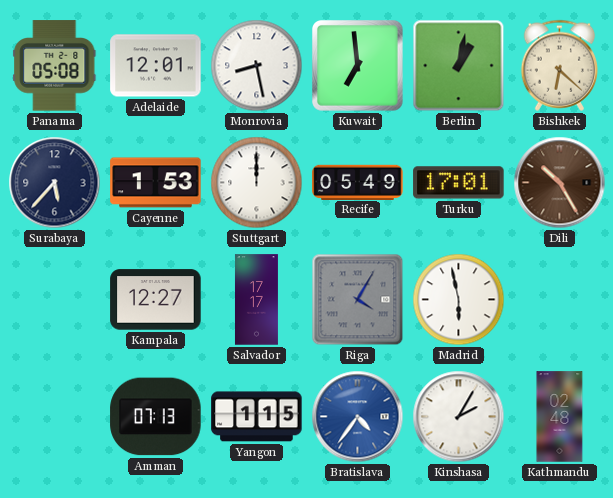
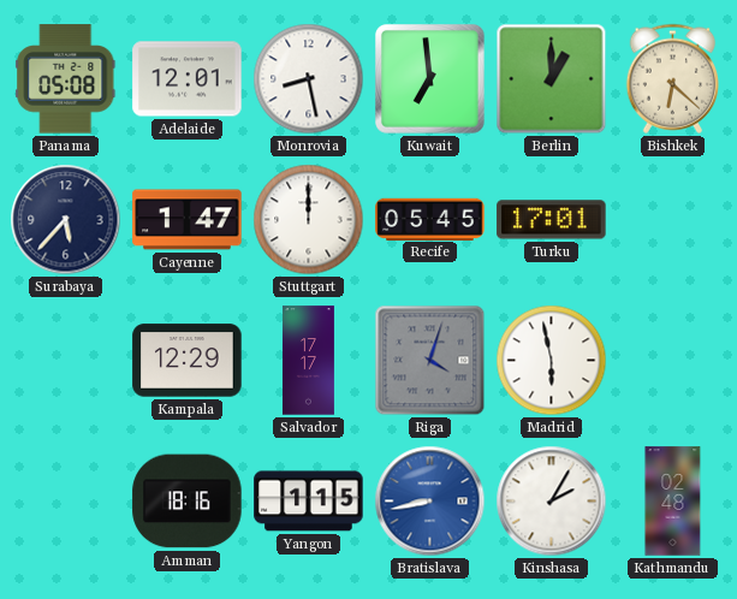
Berlin: 1:02 -> 1:00 (552, 79)
Cayenne: 1:53 -> 1:47 (188, 220)
Recife: 05:49 -> 05:45 (430, 219)
Dili: 10:25 -> none (560, 183)
Kampala: 12:27 -> 12:29 (188, 361)
Riga: 4:05 -> 4:03 (430, 361)
Amman: 07:13 -> 18:16 (188, 502)
Bratislava: 4:36 -> 8:43 (430, 502)
